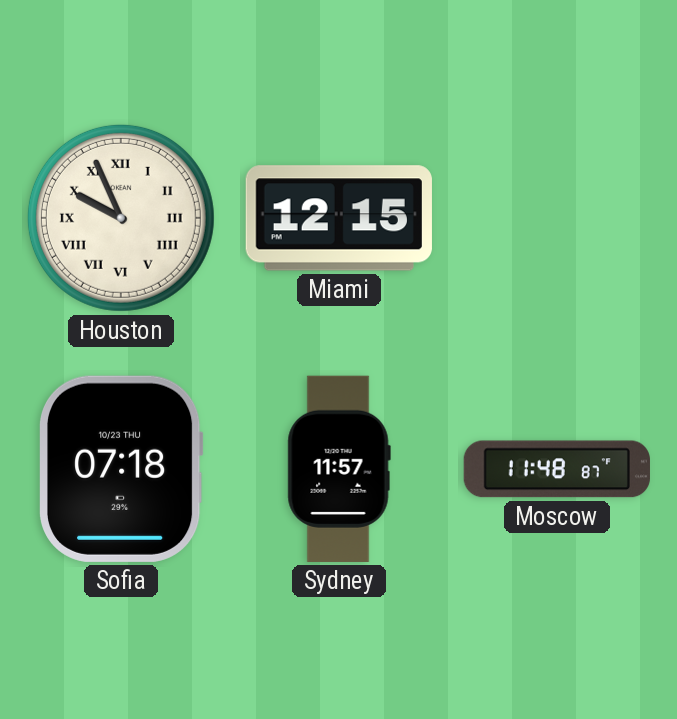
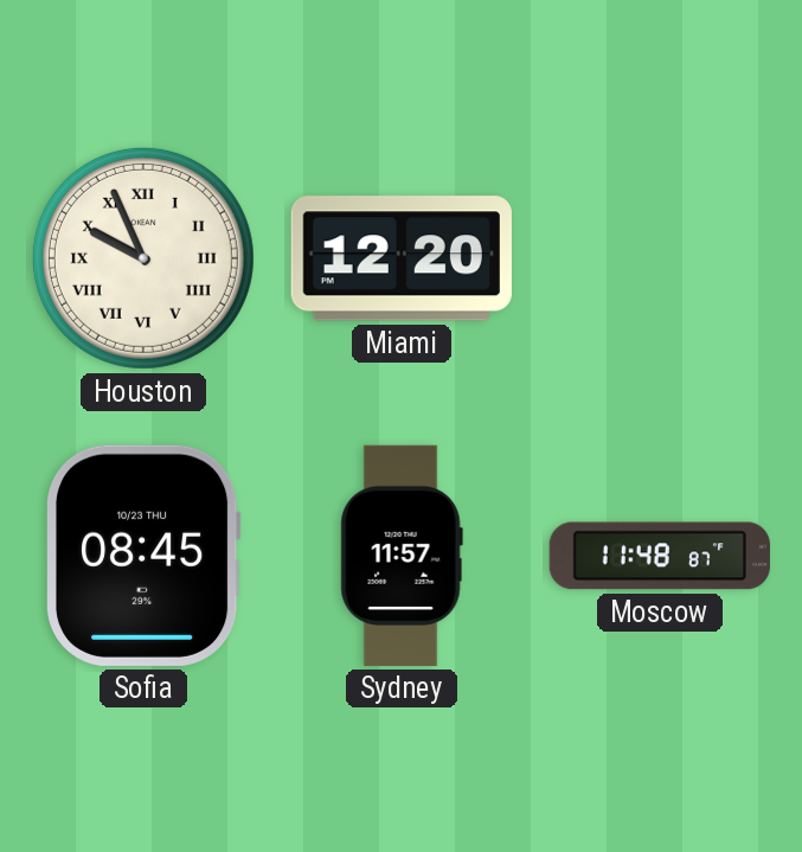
Miami: 12:15 -> 12:20 (402, 258)
Sofia: 07:18 -> 08:45 (145, 556)
